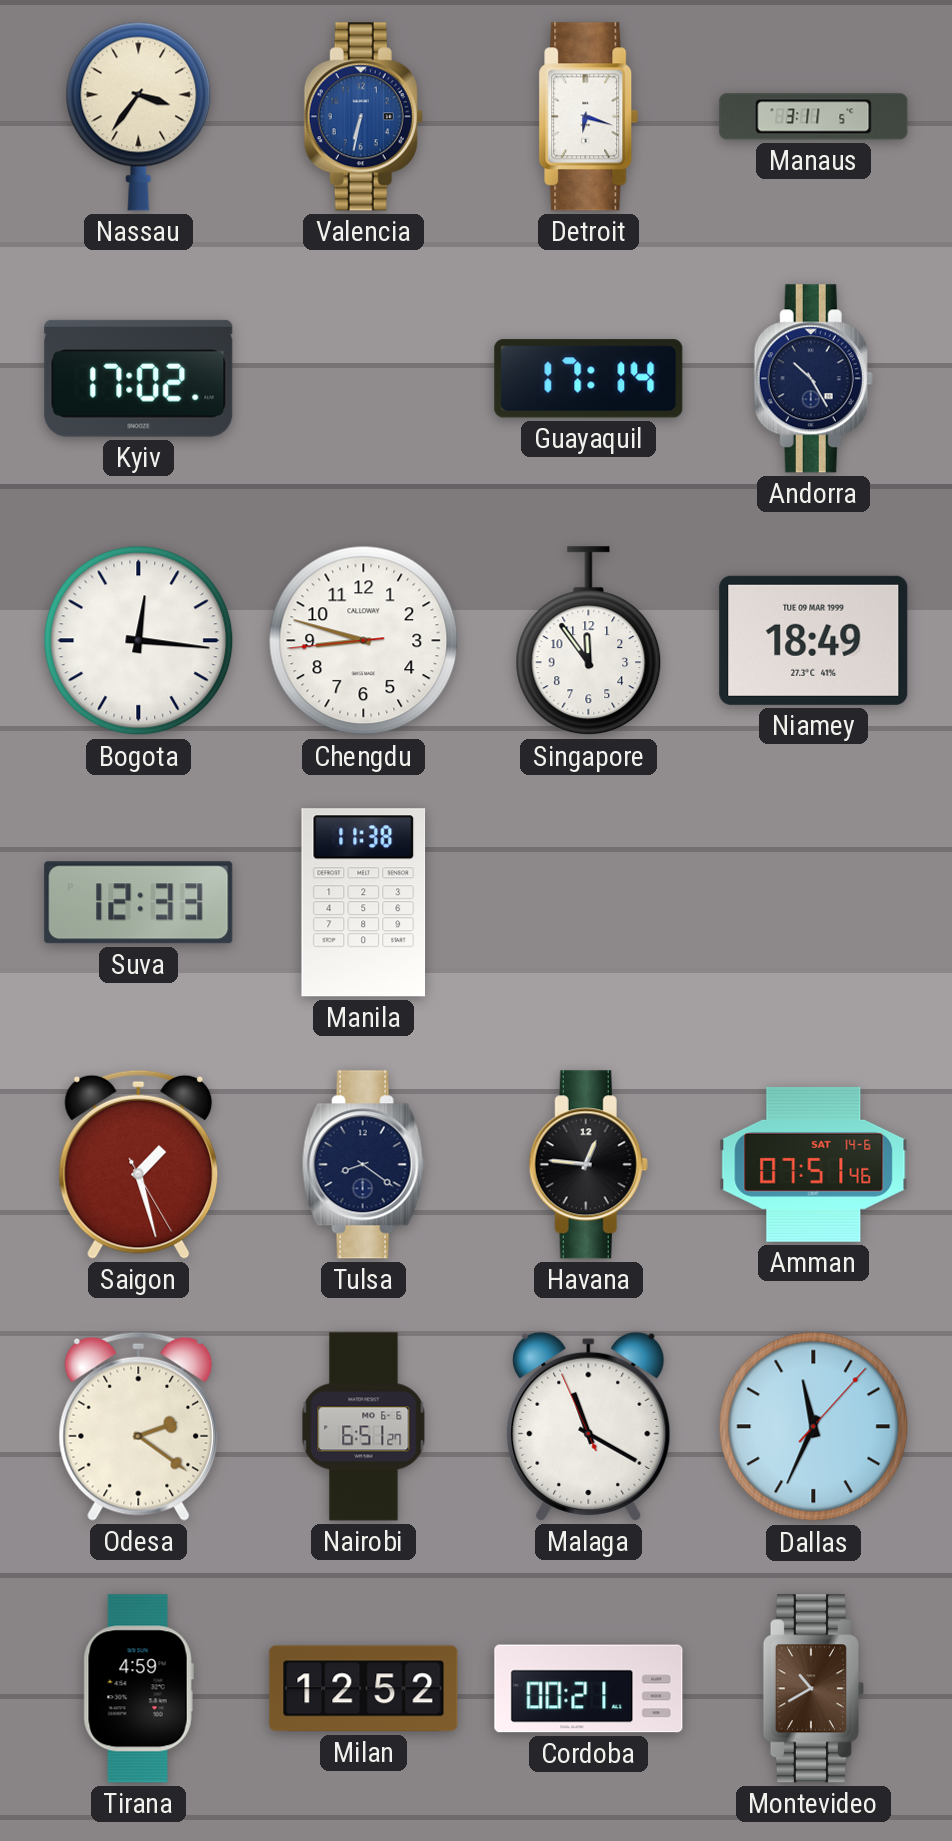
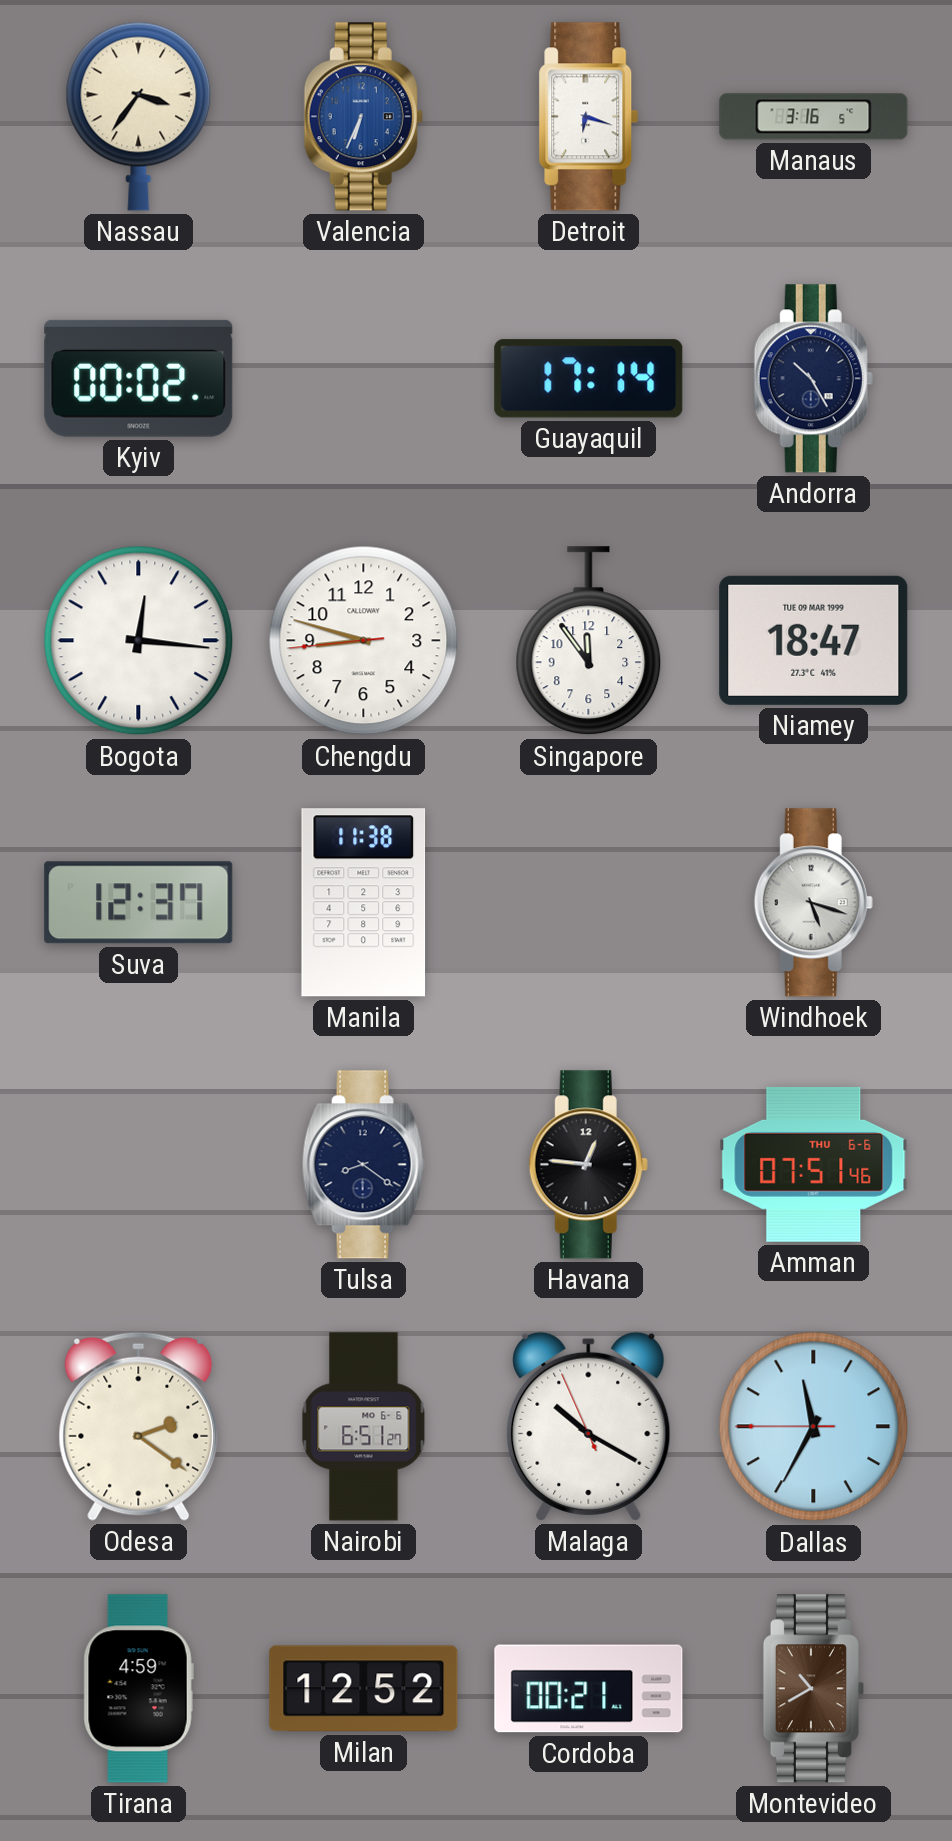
Valencia: 6:32 -> 6:34 (363, 117)
Manaus: 3:11 -> 3:16 (814, 117)
Kyiv: 17:02 -> 00:02 (139, 378)
Niamey: 18:49 -> 18:47 (814, 640)
Suva: 12:33 -> 12:37 (139, 903)
Windhoek: none -> 5:18 (813, 903)
Saigon: 1:27 -> none (139, 1164)
Amman date: SAT 14-6 -> THU 6-6 (814, 1164)
Malaga: 11:19 -> 10:19 (589, 1426)
Dallas: 11:34:07 -> 11:34:45 (814, 1427)
